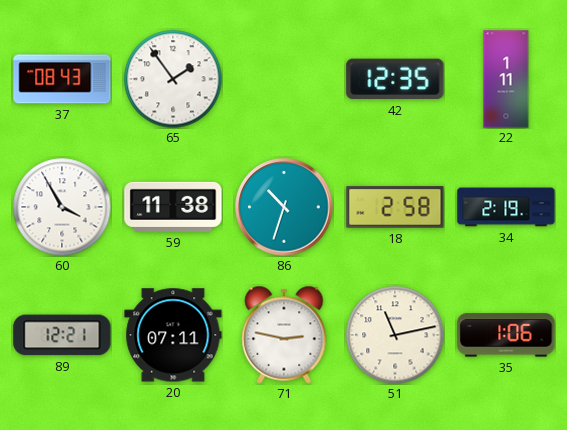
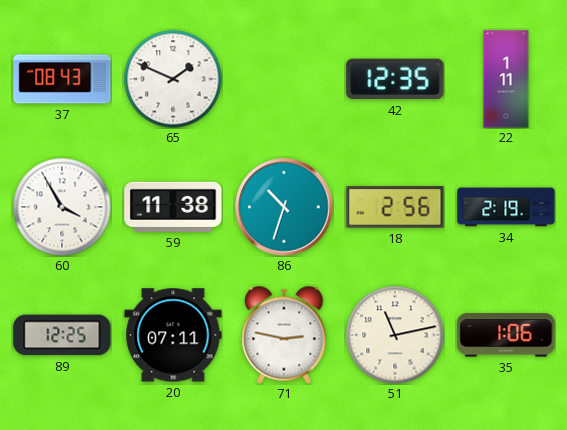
65: 1:54 -> 1:49 (173, 79)
18: 2:58 -> 2:56 (395, 207)
89: 12:21 -> 12:25 (62, 335)
